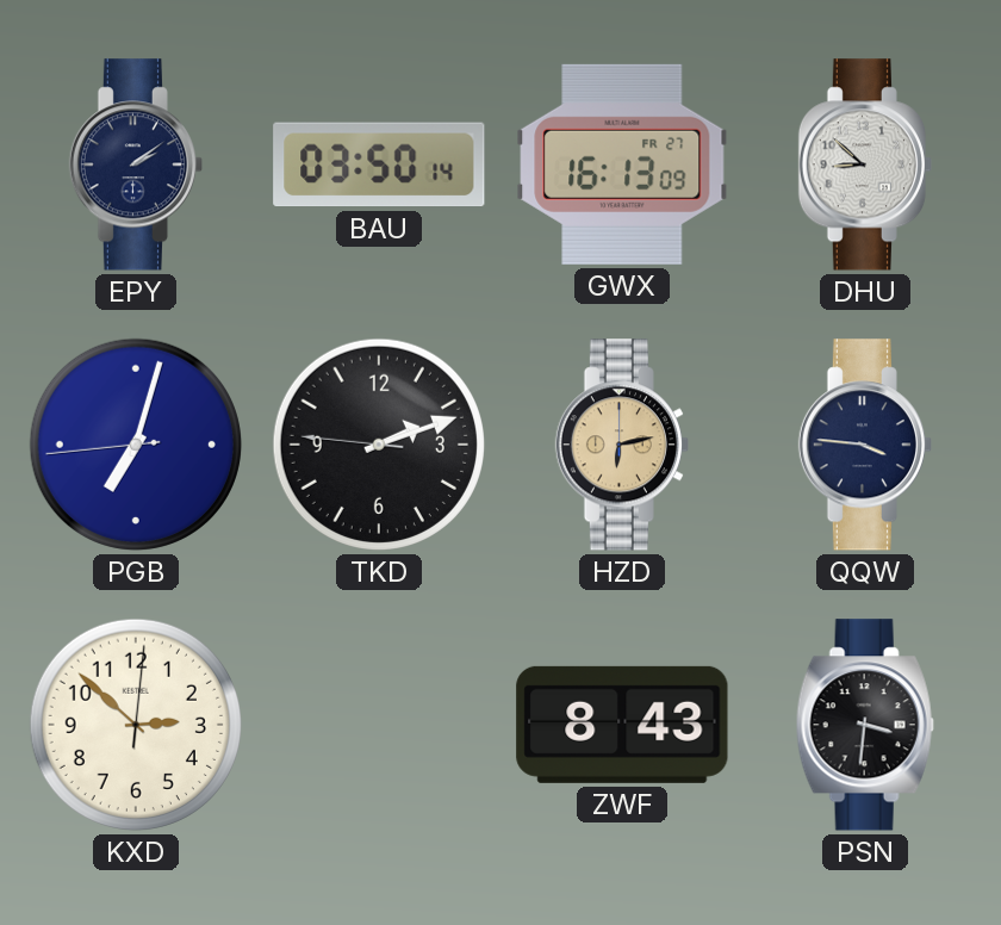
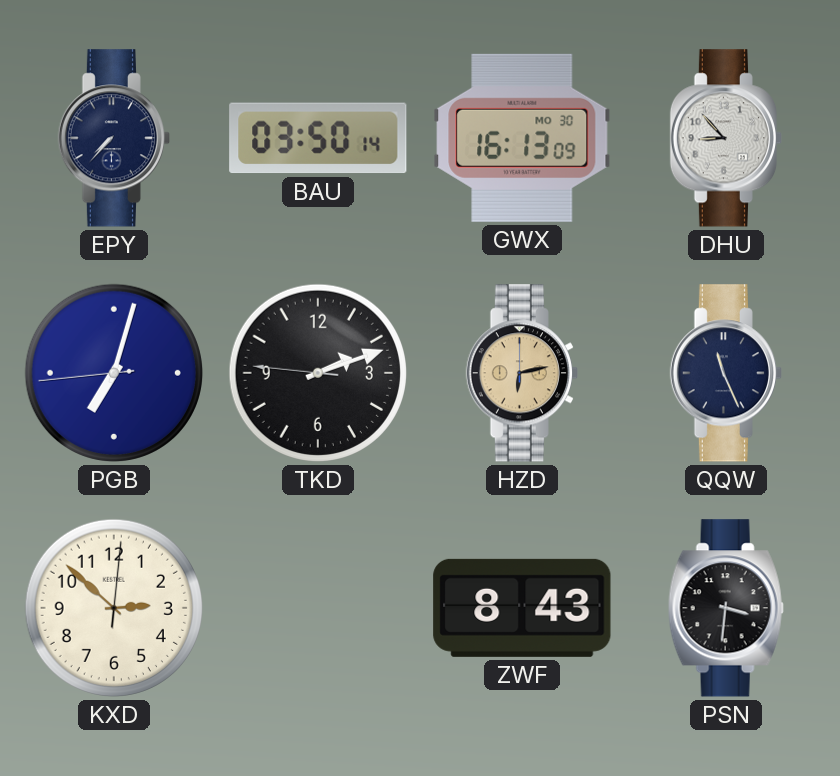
EPY: 2:09 -> 7:37 (113, 138)
GWX date: FR 27 -> MO 30 (522, 138)
DHU: 8:52 -> 8:53 (725, 138)
QQW: 3:46 -> 11:26 (725, 373)
